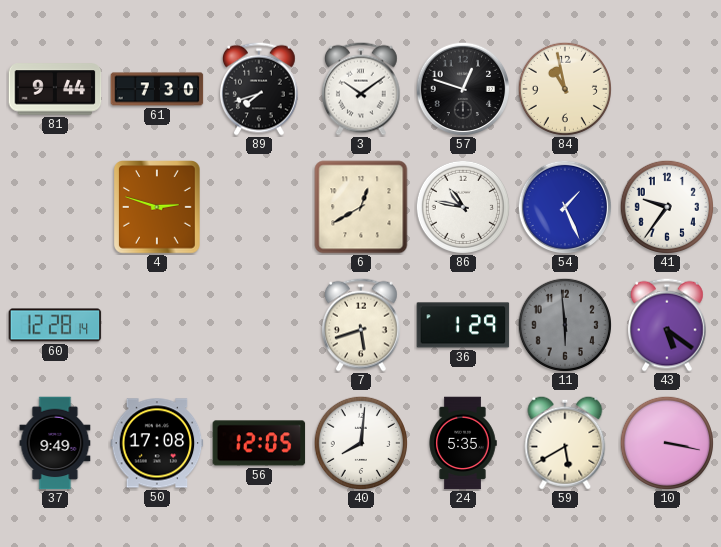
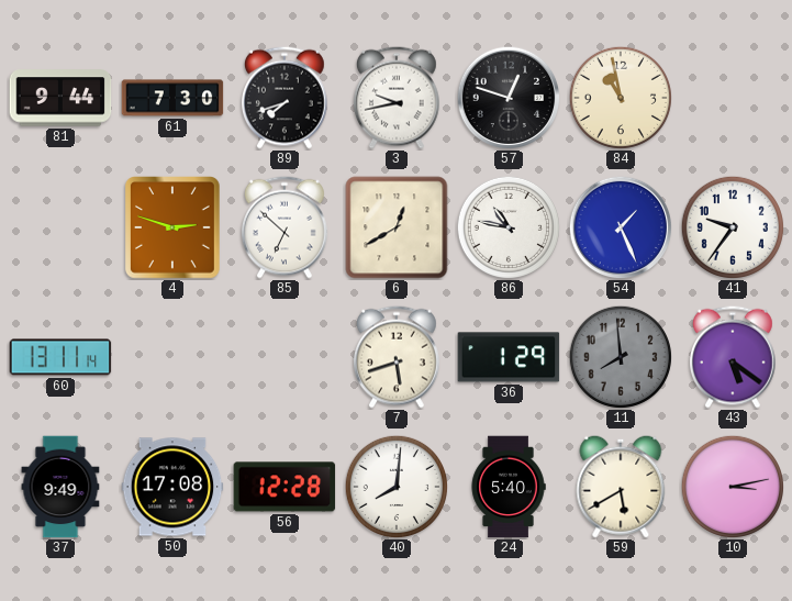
3: 10:09 -> 9:43 (398, 98)
85: none -> 6:52 (286, 227)
60: 12:28 -> 13:11 (60, 357)
11: 5:59 -> 7:59 (621, 357)
56: 12:05 -> 12:28 (285, 487)
24: 5:35 -> 5:40 (509, 487)
10: 3:17 -> 3:13 (733, 487)
